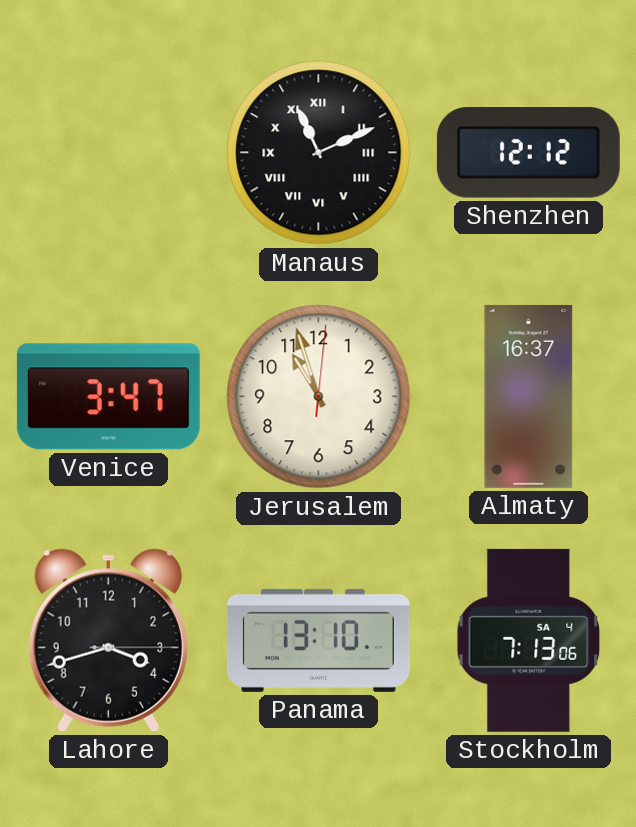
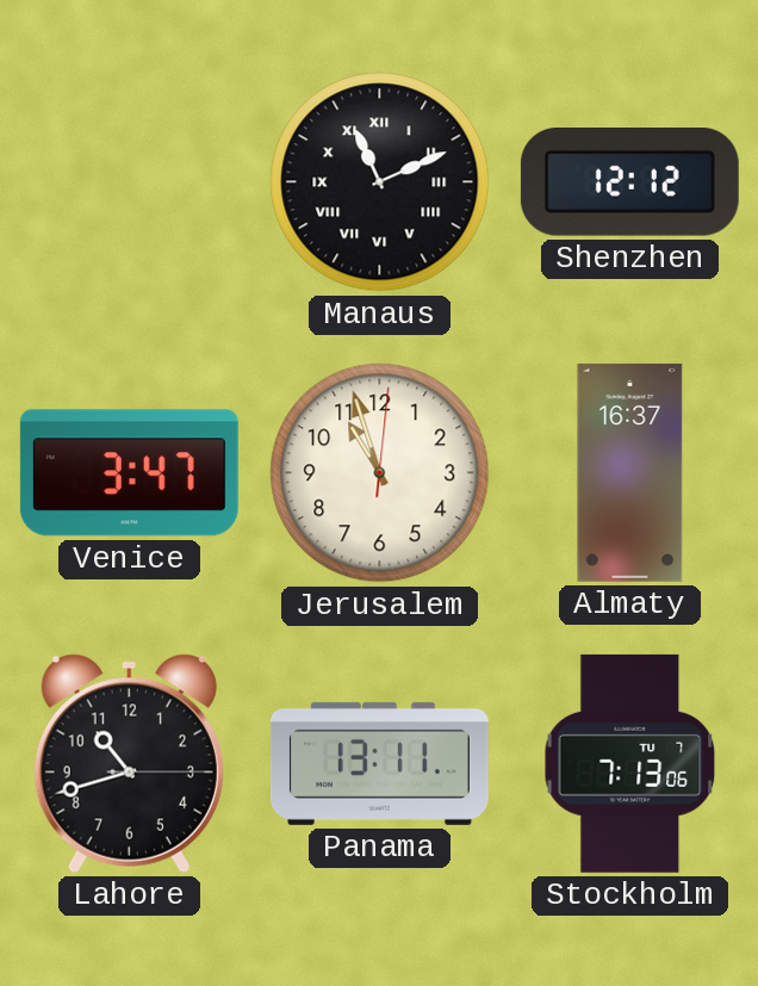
Lahore: 3:42 -> 10:42 (129, 763)
Panama: 13:10 -> 13:11 (379, 763)
Stockholm date: SA 4 -> TU 7 (630, 763)
